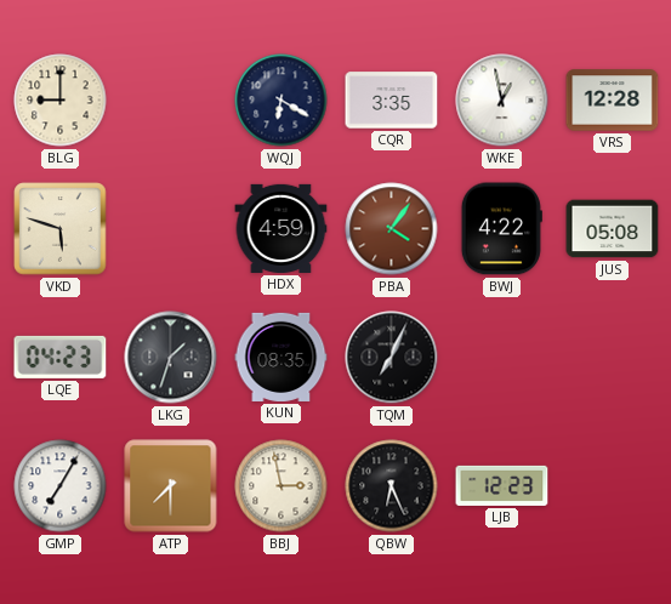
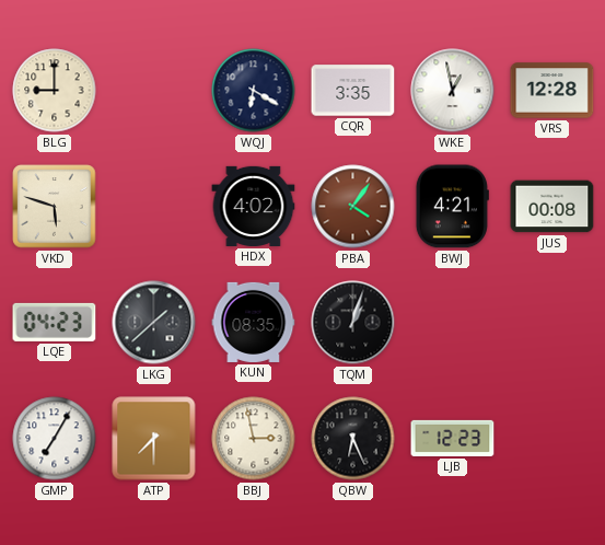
HDX: 4:59 -> 4:02 (254, 206)
BWJ: 4:22 -> 4:21 (452, 207)
JUS: 05:08 -> 00:08 (552, 207)
LKG: 1:33 -> 1:38 (154, 323)
TQM: 7:04 -> 1:03 (353, 323)
